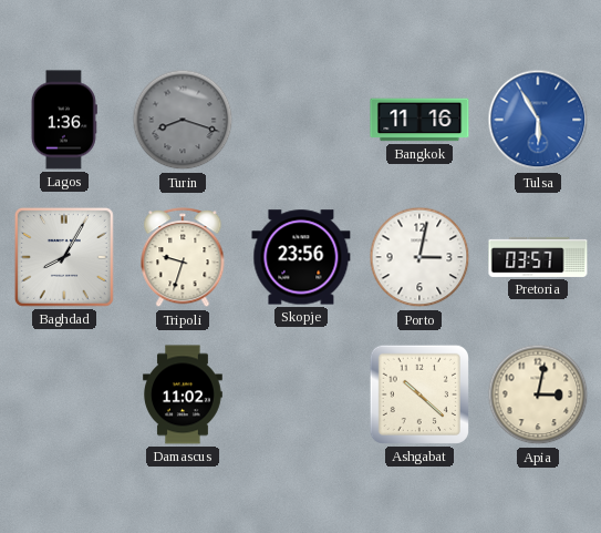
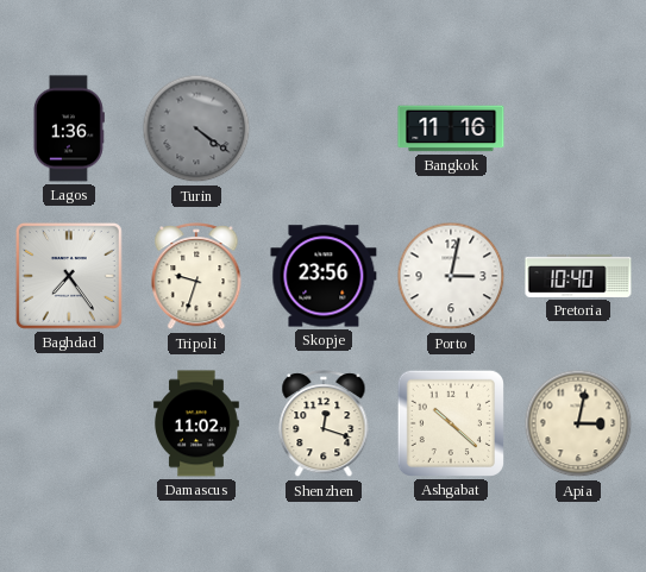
Turin: 8:18 -> 4:21 (196, 128)
Tulsa: 5:55 -> none (538, 120)
Baghdad: 8:05 -> 7:24 (69, 276)
Pretoria: 03:57 -> 10:40 (578, 276)
Shenzhen: none -> 12:18 (324, 425)
